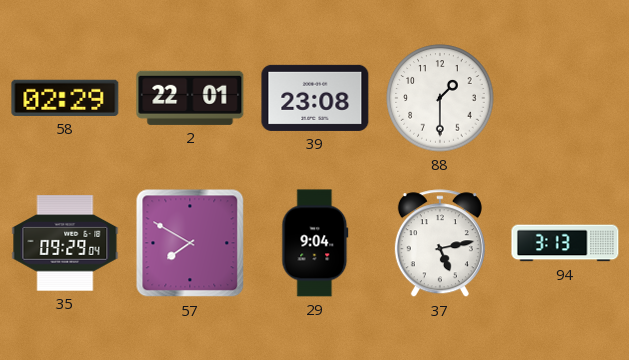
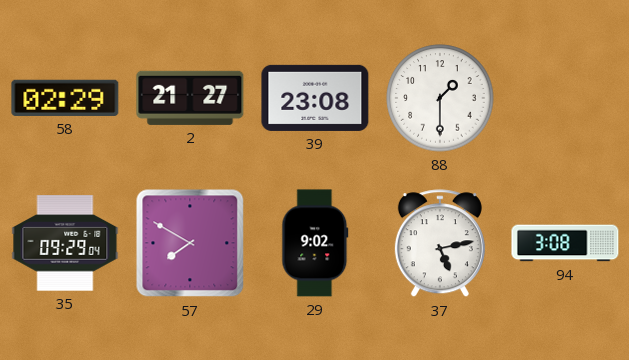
2: 22:01 -> 21:27 (190, 98)
29: 9:04 -> 9:02 (315, 243)
94: 3:13 -> 3:08 (565, 243)
